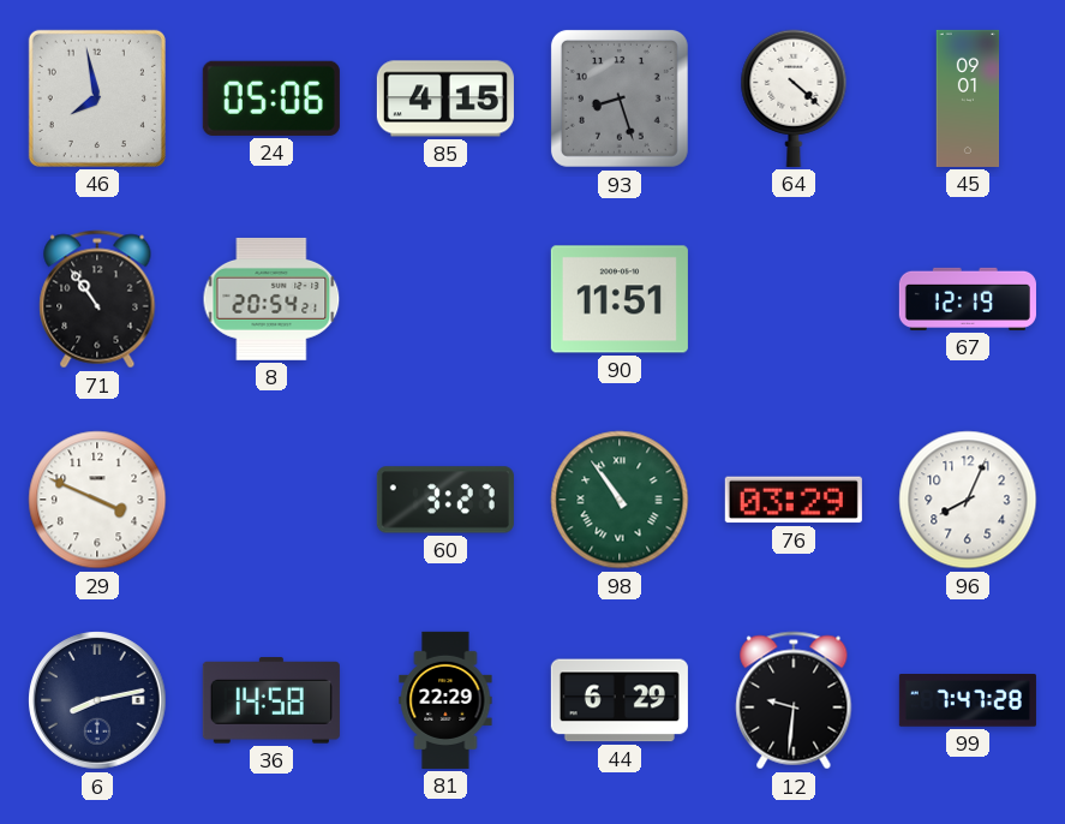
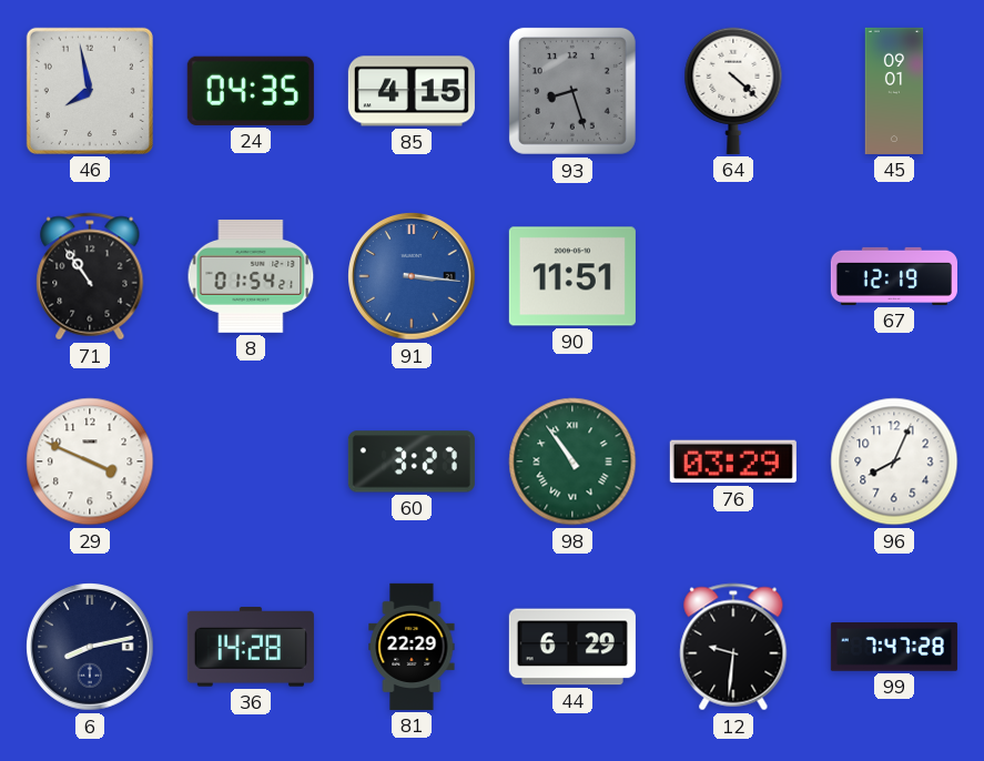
24: 05:06 -> 04:35 (251, 91)
8: 20:54 -> 01:54 (251, 276)
91: none -> 3:16 (413, 277)
36: 14:58 -> 14:28 (251, 647)
